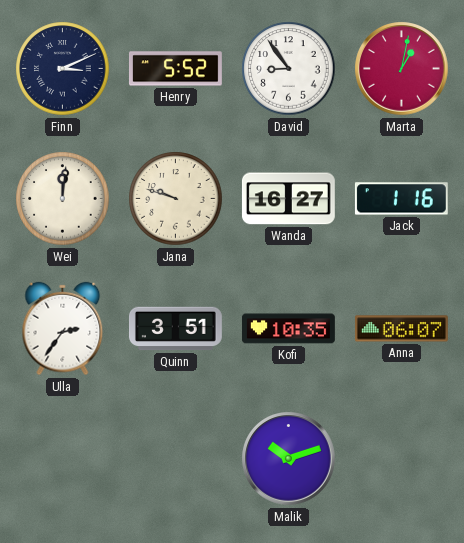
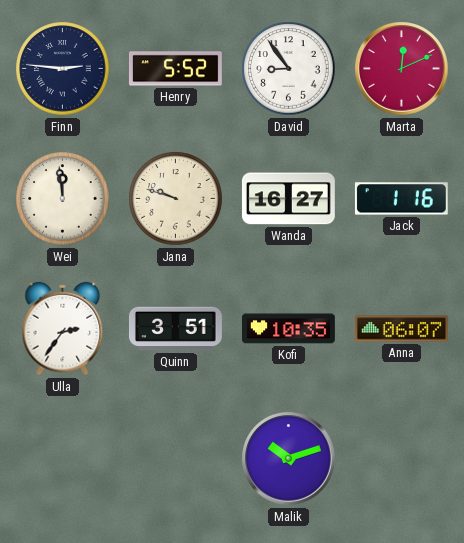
Finn: 3:11 -> 2:46 (63, 69)
Marta: 1:02 -> 12:11 (402, 69)
Wei: 12:01 -> 11:59 (63, 199)
